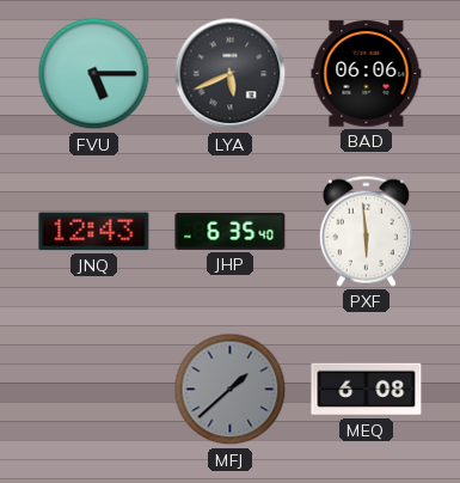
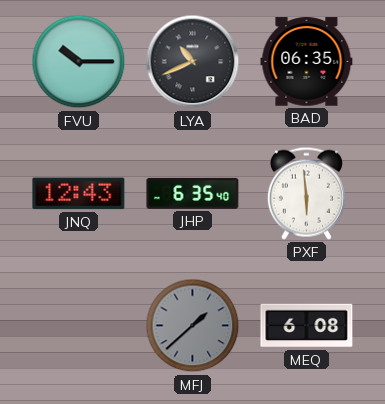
FVU: 5:15 -> 10:15 (79, 62)
LYA: 5:41 -> 10:41 (193, 62)
BAD: 06:06 -> 06:35 (307, 62)
